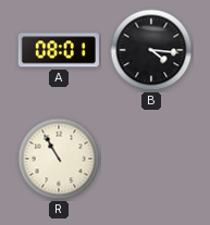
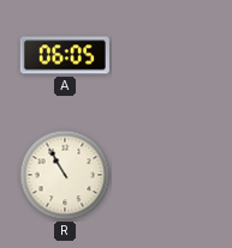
A: 08:01 -> 06:05 (65, 55)
B: 4:16 -> none (151, 50)
